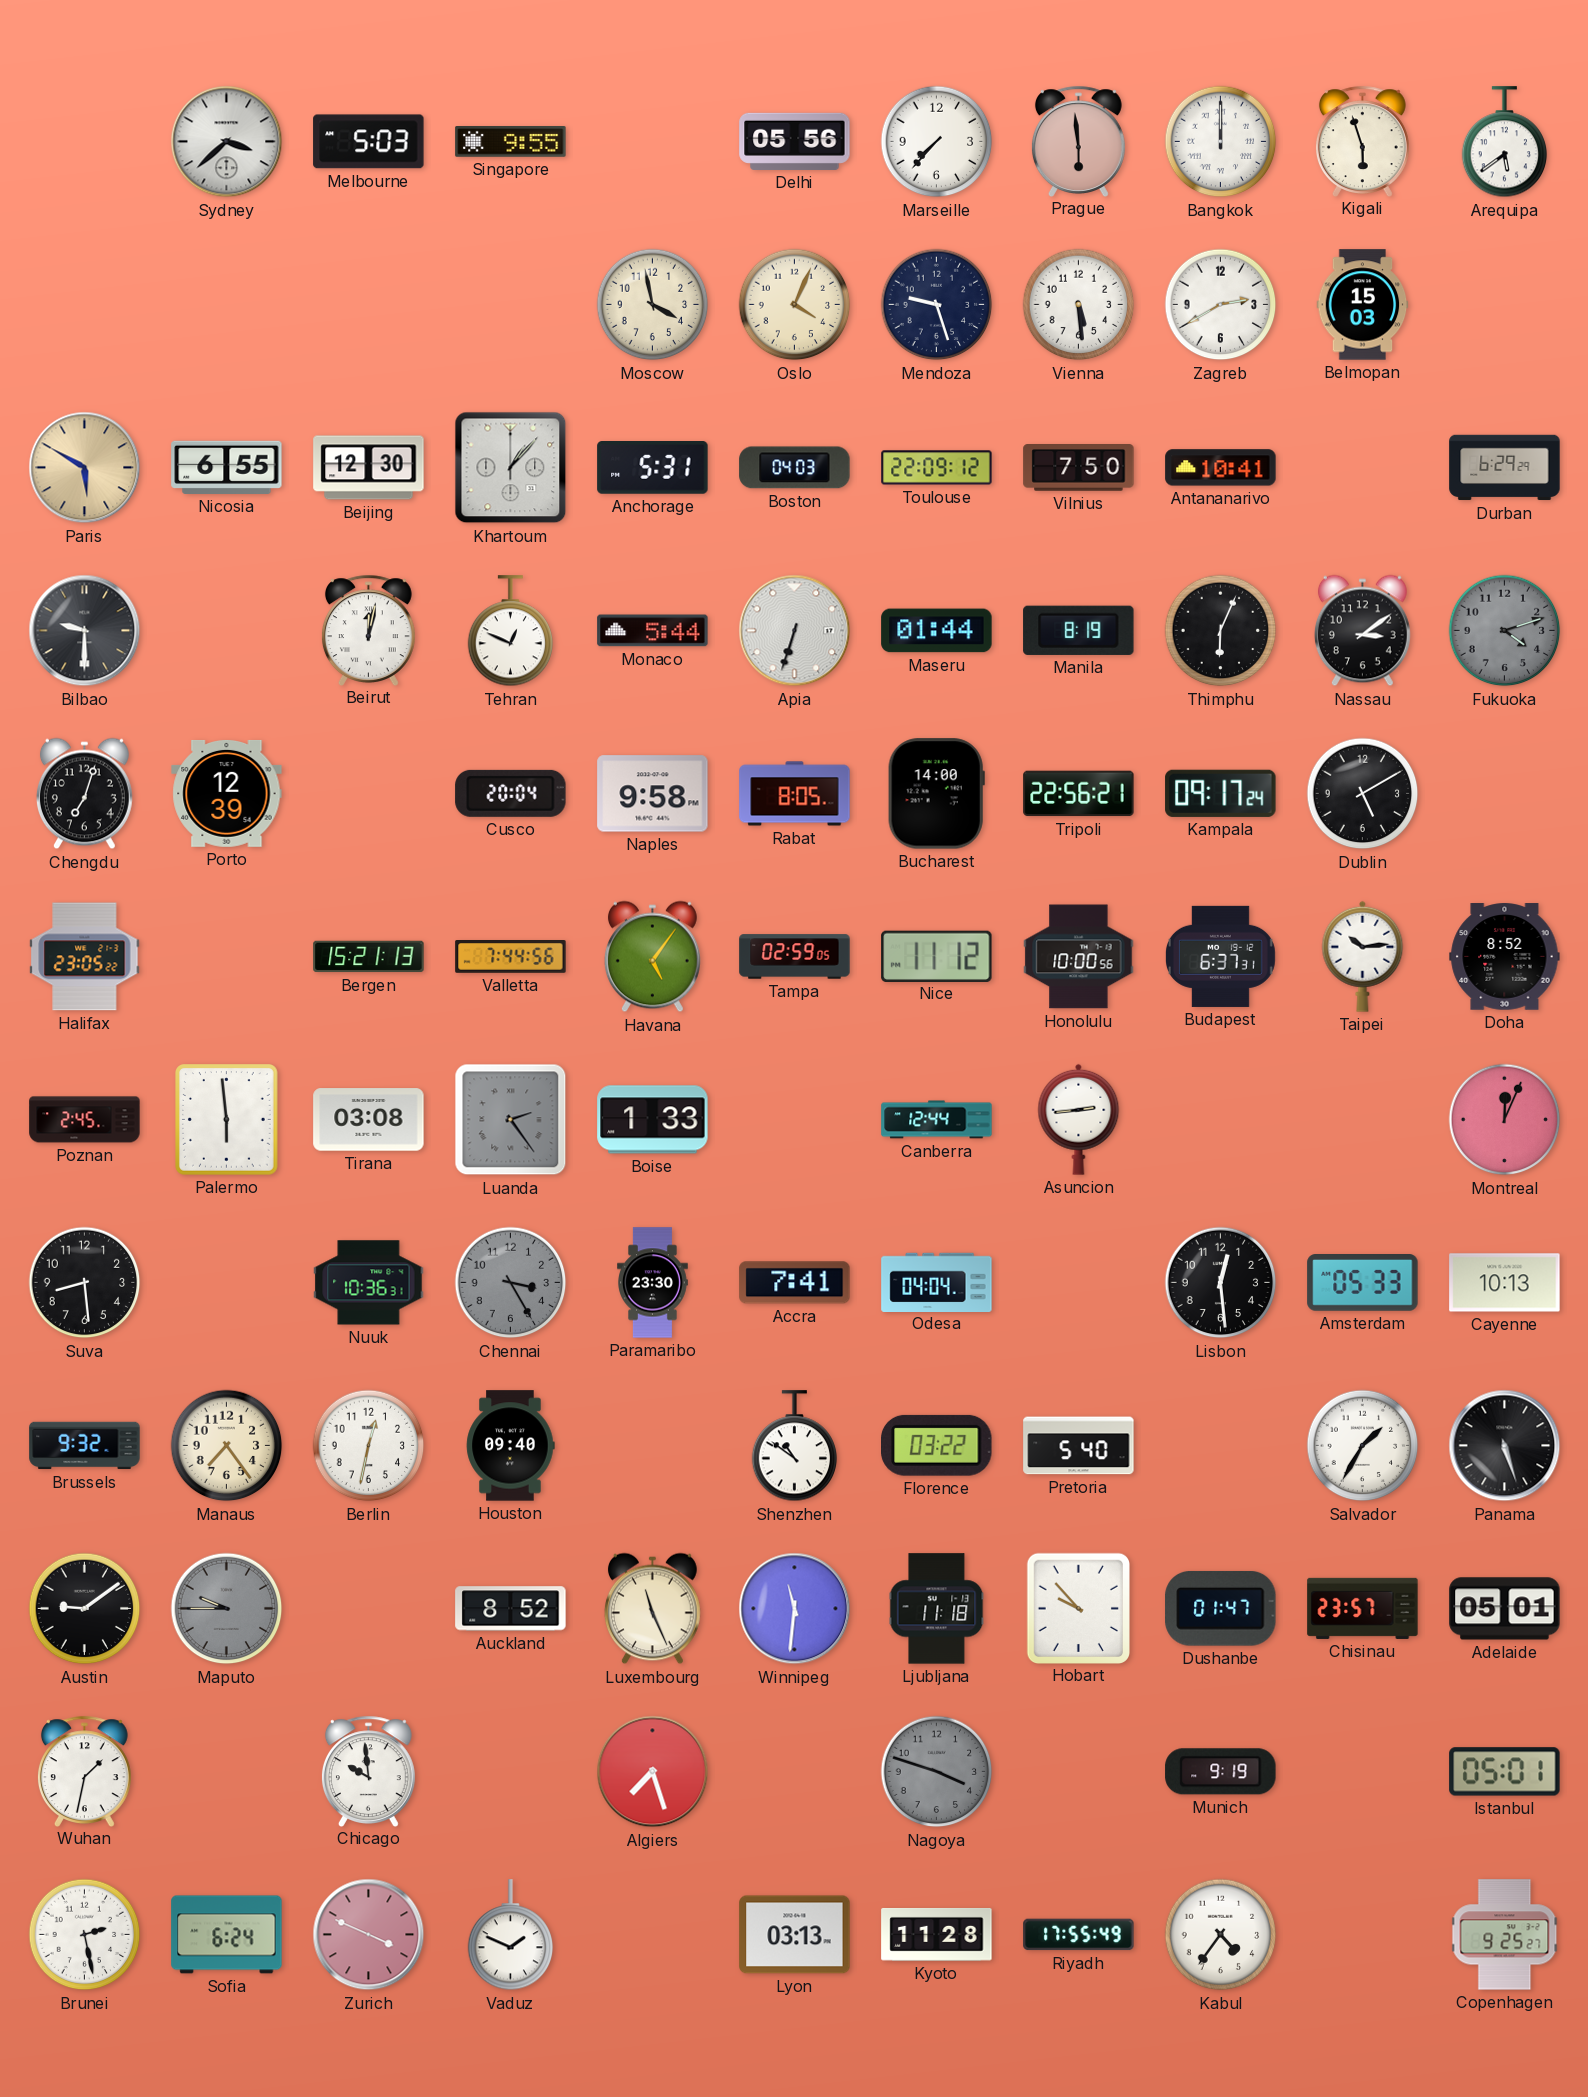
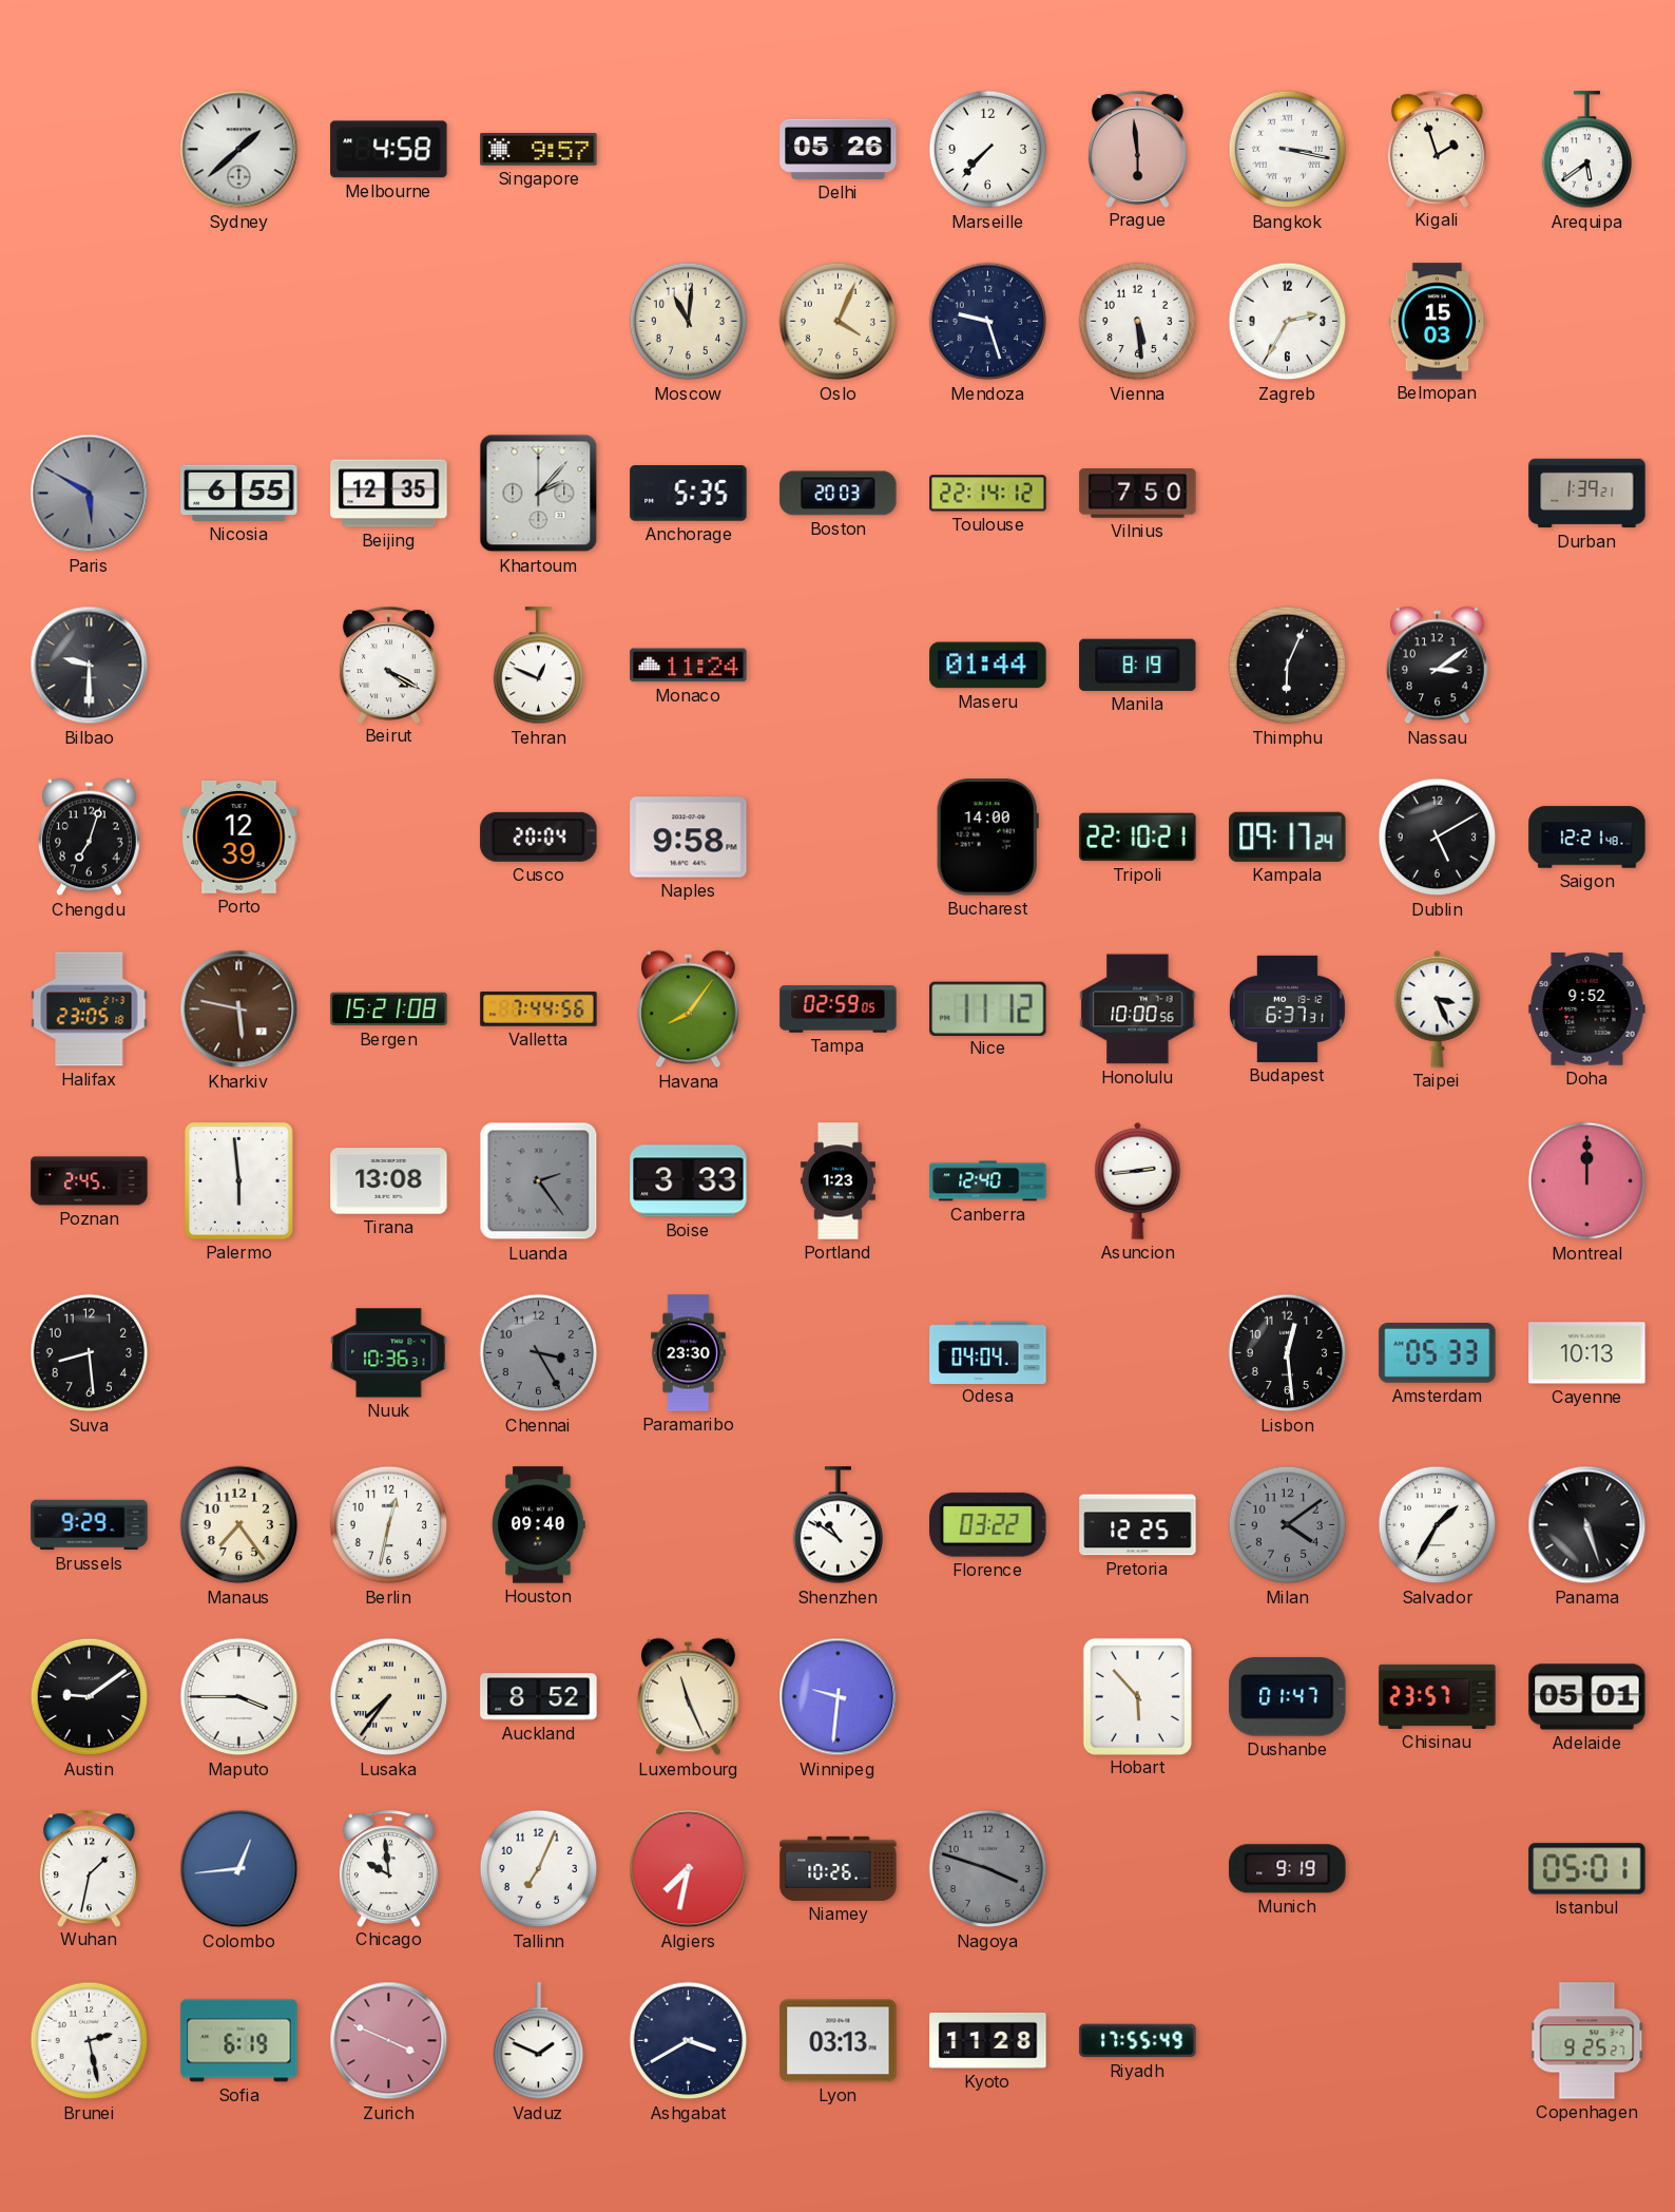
Sydney: 3:38 -> 1:38 (239, 150)
Melbourne: 5:03 -> 4:58 (389, 150)
Singapore: 9:55 -> 9:57 (539, 150)
Delhi: 05:56 -> 05:26 (839, 149)
Bangkok: 12:00 -> 3:17 (1288, 150)
Kigali: 5:57 -> 1:57 (1437, 149)
Moscow: 3:58 -> 11:01 (689, 322)
Zagreb: 2:40 -> 2:35 (1288, 322)
Paris dial: champagne -> grey (90, 494)
Beijing: 12:30 -> 12:35 (389, 494)
Khartoum: 1:07 -> 2:07 (539, 494)
Anchorage: 5:31 -> 5:35 (689, 494)
Boston: 04:03 -> 20:03 (839, 494)
Toulouse: 22:09 -> 22:14 (988, 494)
Antananarivo: 10:41 -> none (1221, 468)
Durban: 6:29 -> 1:39 (1587, 494)
Beirut: 12:02 -> 4:20 (388, 665)
Monaco: 5:44 -> 11:24 (689, 666)
Apia: 6:33 -> none (795, 631)
Fukuoka: 4:12 -> none (1505, 631)
Rabat: 8:05 -> none (795, 794)
Tripoli: 22:56 -> 22:10 (1138, 838)
Saigon: none -> 12:21 (1587, 838)
Halifax: 23:05:22 -> 23:05:18 (90, 1009)
Kharkiv: none -> 5:47 (239, 1009)
Bergen: 15:21:13 -> 15:21:08 (389, 1009)
Havana: 5:06 -> 8:06 (688, 1009)
Taipei: 10:14 -> 3:26 (1438, 1008)
Doha: 8:52 -> 9:52 (1587, 1009)
Tirana: 03:08 -> 13:08 (389, 1181)
Boise: 1:33 -> 3:33 (689, 1181)
Portland: none -> 1:23 (837, 1181)
Canberra: 12:44 -> 12:40 (988, 1181)
Montreal: 12:04 -> 12:00 (1587, 1181)
Accra: 7:41 -> none (795, 1283)
Brussels: 9:32 -> 9:29 (90, 1525)
Pretoria: 5:40 -> 12:25 (1138, 1525)
Milan: none -> 4:09 (1288, 1525)
Maputo: 9:45 -> 3:45 (239, 1697)
Maputo dial: grey -> white (239, 1697)
Lusaka: none -> 7:36 (389, 1697)
Winnipeg: 11:31 -> 9:31 (839, 1697)
Ljubljana: 11:18 -> none (937, 1609)
Hobart: 9:53 -> 5:53 (1137, 1696)
Colombo: none -> 12:44 (239, 1869)
Tallinn: none -> 7:04 (539, 1869)
Algiers: 7:27 -> 7:32 (689, 1869)
Niamey: none -> 10:26 (839, 1868)
Sofia: 6:24 -> 6:19 (239, 2041)
Ashgabat: none -> 3:40 (689, 2041)
Kabul: 4:36 -> none (1221, 1935)
